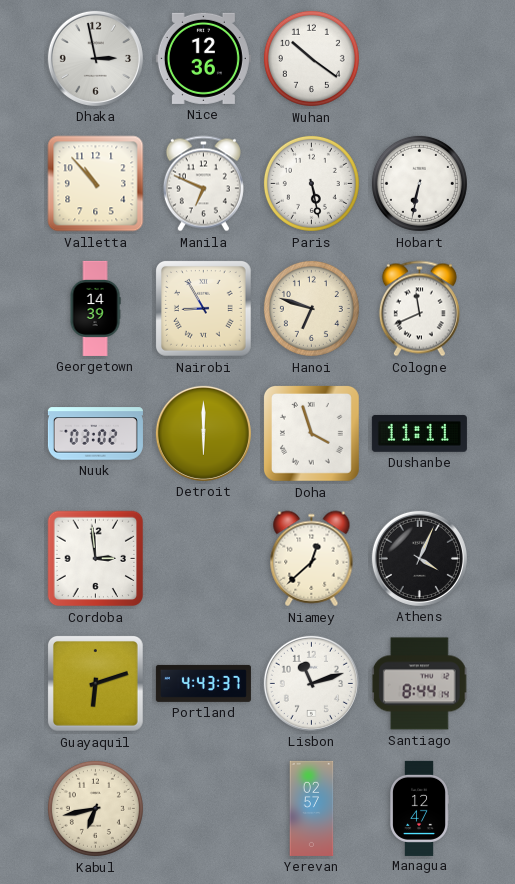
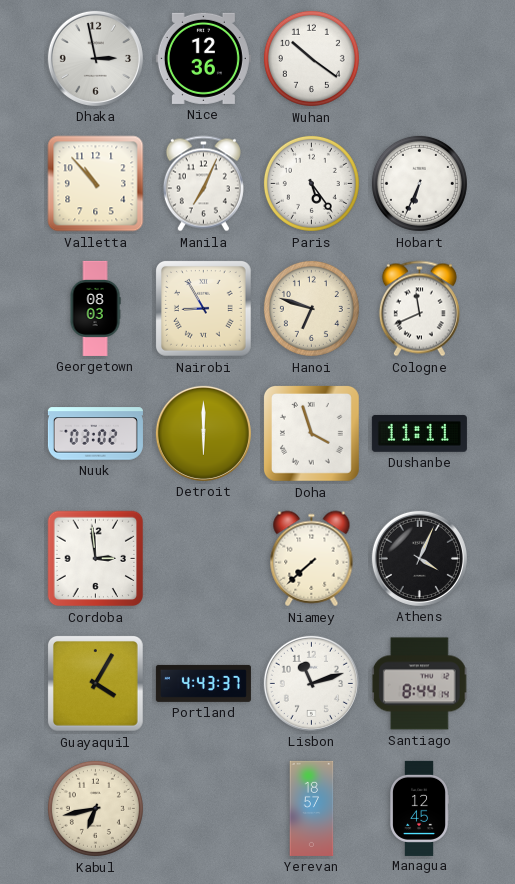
Manila: 6:49 -> 7:04 (203, 184)
Paris: 5:28 -> 5:24 (311, 183)
Hobart: 6:32 -> 6:34 (419, 183)
Georgetown: 14:39 -> 08:03 (95, 308)
Niamey: 12:38 -> 7:38 (312, 559)
Guayaquil: 6:12 -> 4:05 (95, 683)
Yerevan: 02:57 -> 18:57 (312, 808)
Managua: 12:47 -> 12:45 (419, 808)
